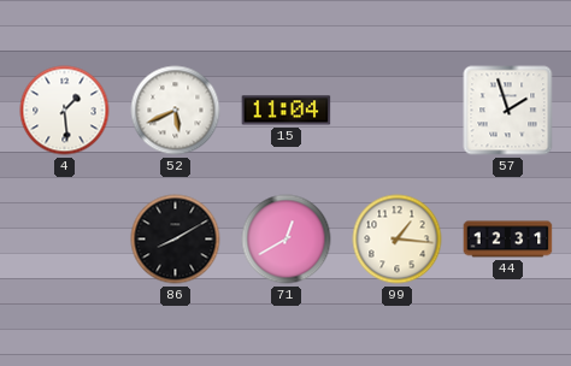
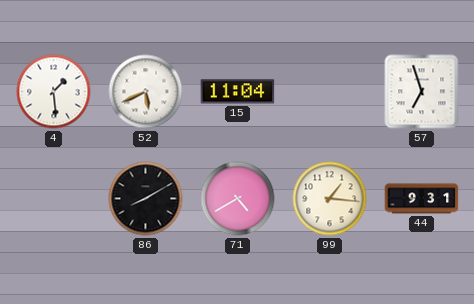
57: 1:57 -> 6:57 (422, 92)
71: 12:40 -> 4:40 (238, 199)
44: 12:31 -> 9:31 (422, 199)
